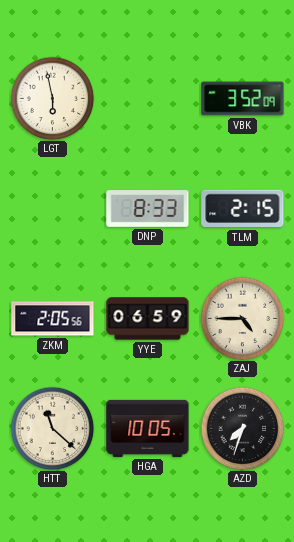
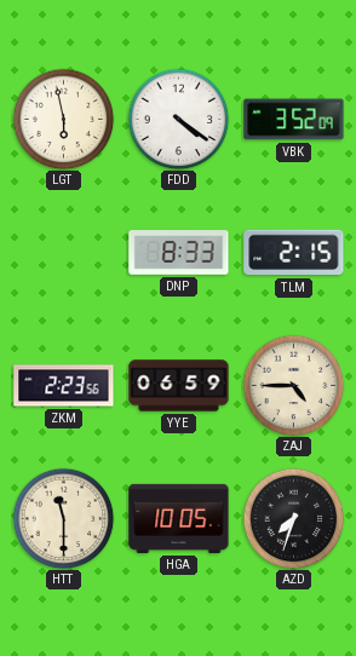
FDD: none -> 4:21 (178, 119)
ZKM: 2:05 -> 2:23 (64, 386)
HTT: 11:22 -> 11:30 (63, 518)
